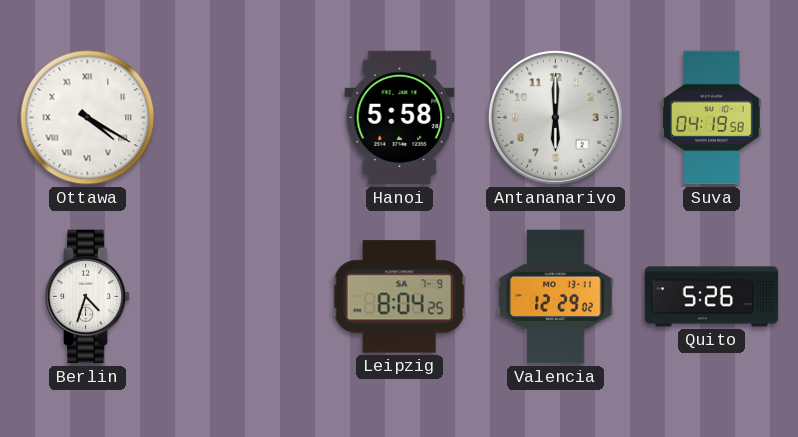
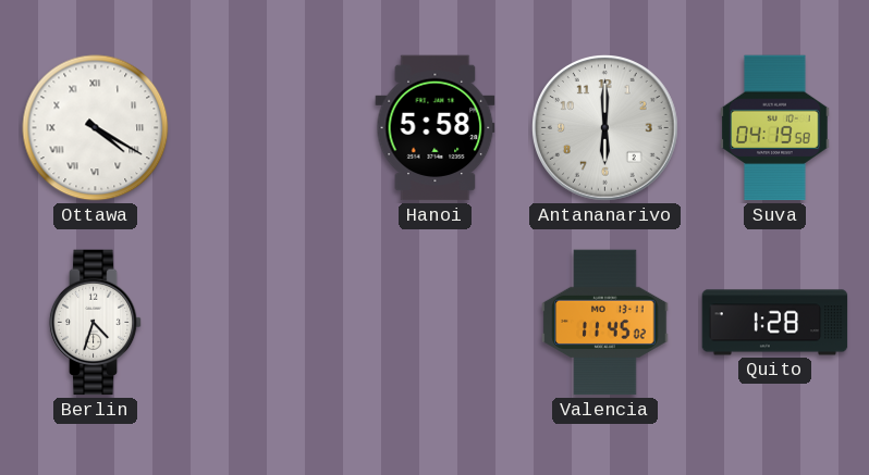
Leipzig: 8:04 -> none (399, 297)
Valencia: 12:29 -> 11:45 (605, 323)
Quito: 5:26 -> 1:28 (775, 323)
